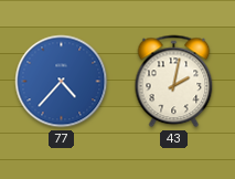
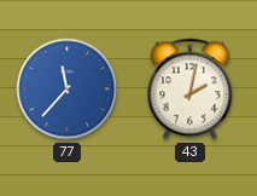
77: 4:37 -> 11:37 (68, 90)
